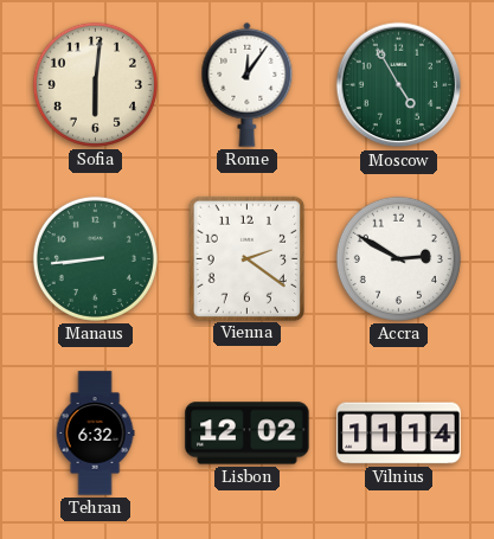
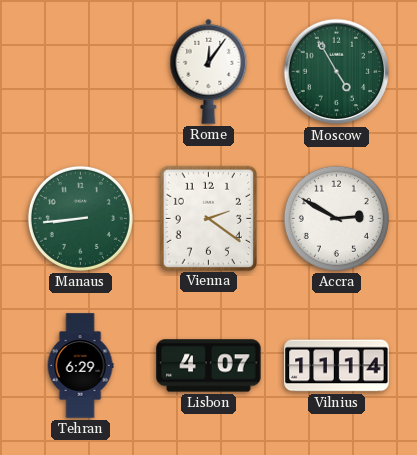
Sofia: 6:01 -> none (95, 84)
Tehran: 6:32 -> 6:29 (80, 366)
Lisbon: 12:02 -> 4:07 (209, 366)
